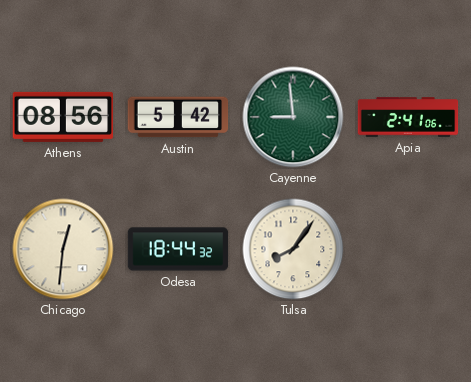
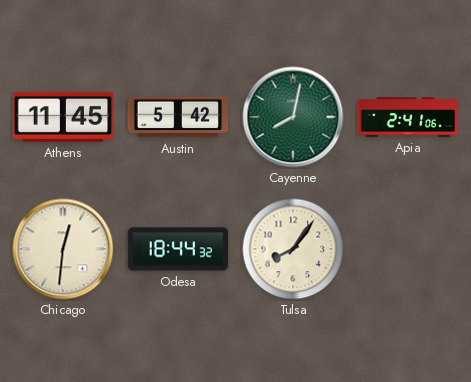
Athens: 08:56 -> 11:45 (63, 117)
Cayenne: 8:59 -> 8:02 (293, 117)
